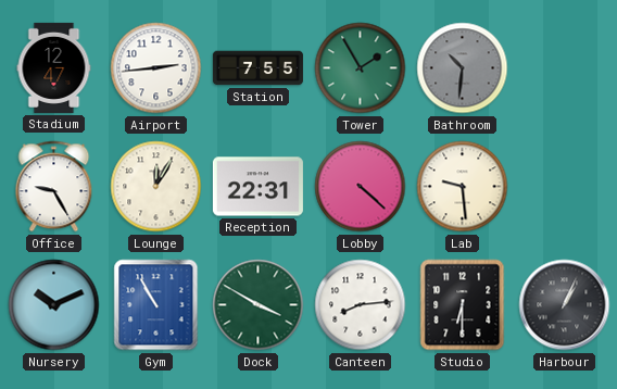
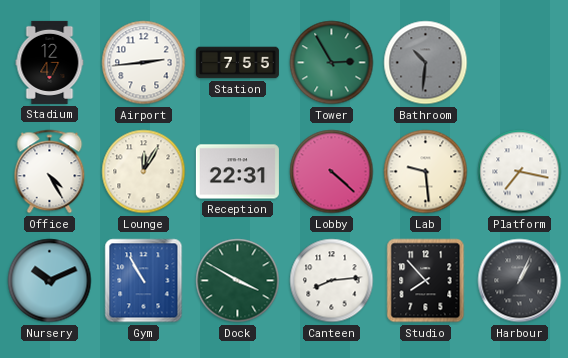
Tower: 1:55 -> 2:55 (332, 63)
Office: 9:25 -> 4:25 (50, 172)
Platform: none -> 7:17 (520, 172)
Studio: 6:30 -> 7:53 (426, 281)
